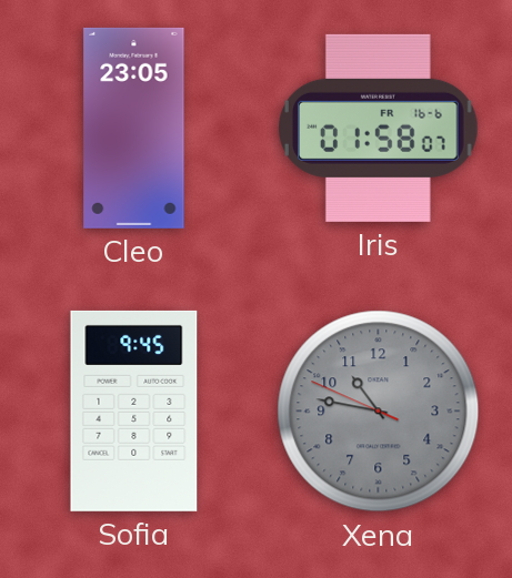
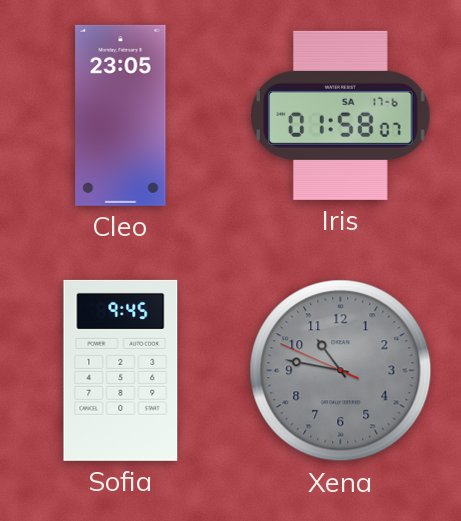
Iris date: FR 16-6 -> SA 17-6 (341, 115)
